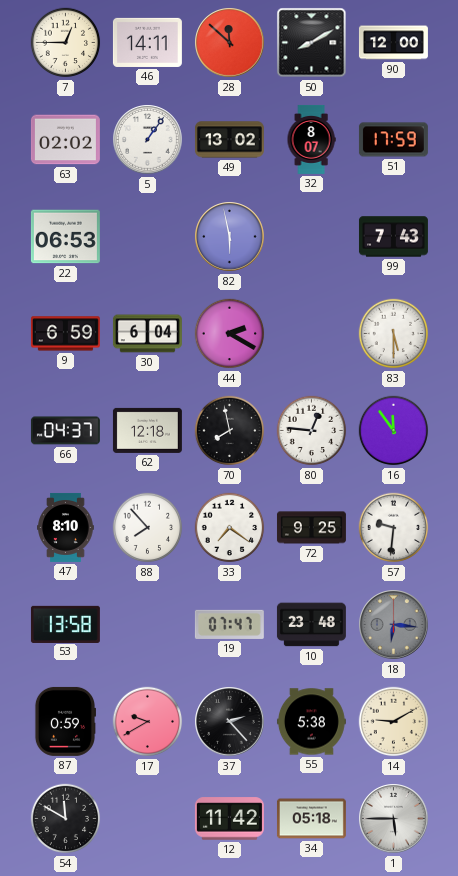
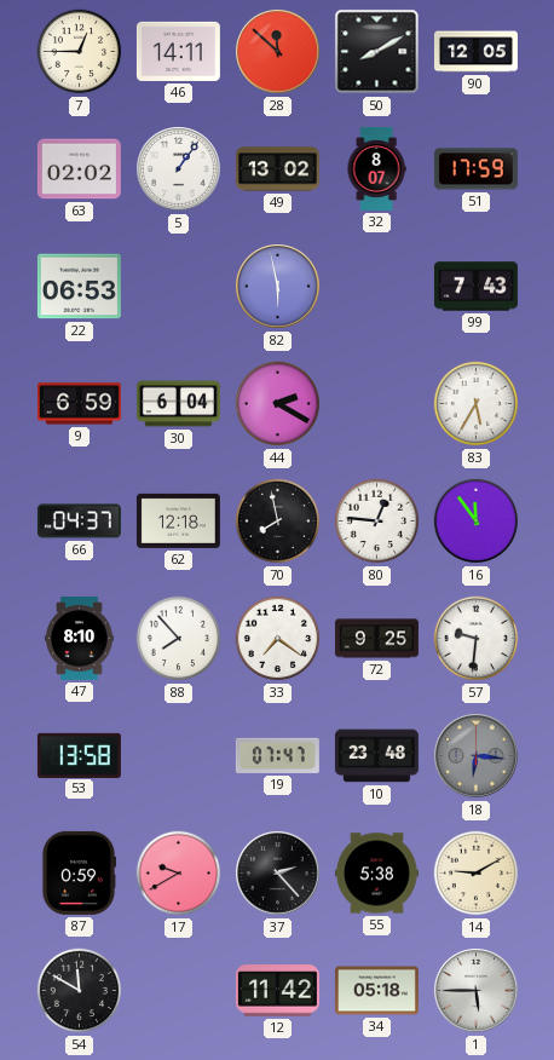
90: 12:00 -> 12:05 (475, 52)
83: 5:30 -> 5:35 (477, 404)
